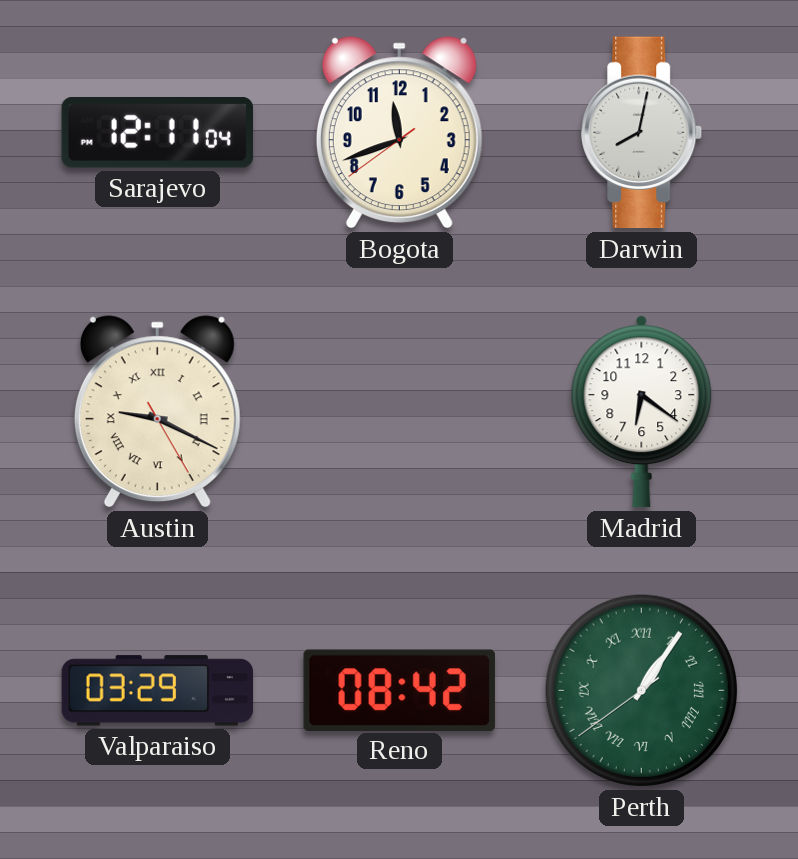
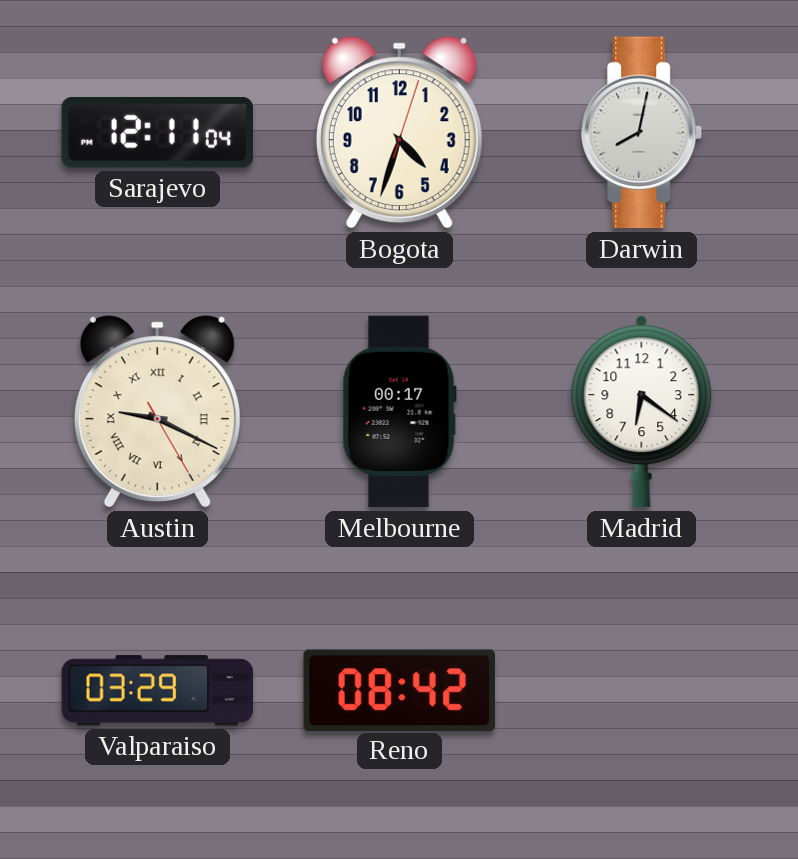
Bogota: 11:41 -> 4:33 (399, 133)
Melbourne: none -> 00:17 (399, 412)
Perth: 1:05 -> none (641, 690)
